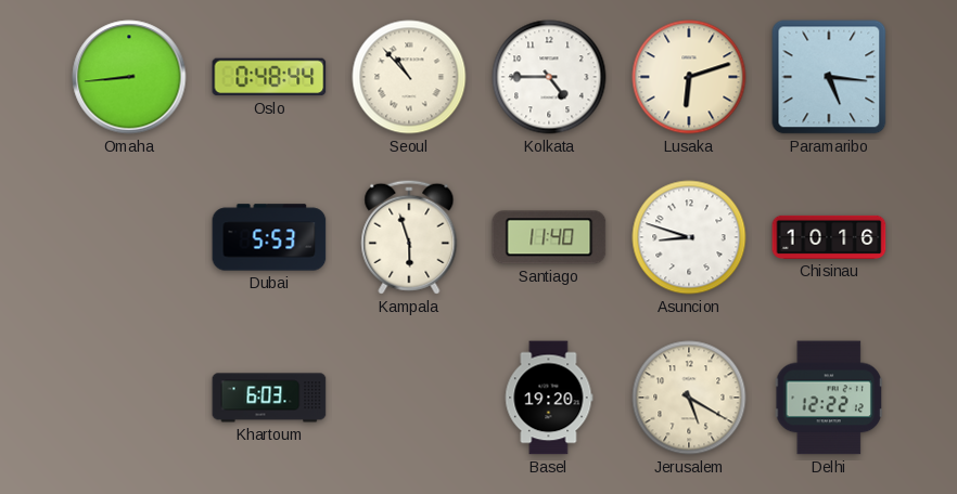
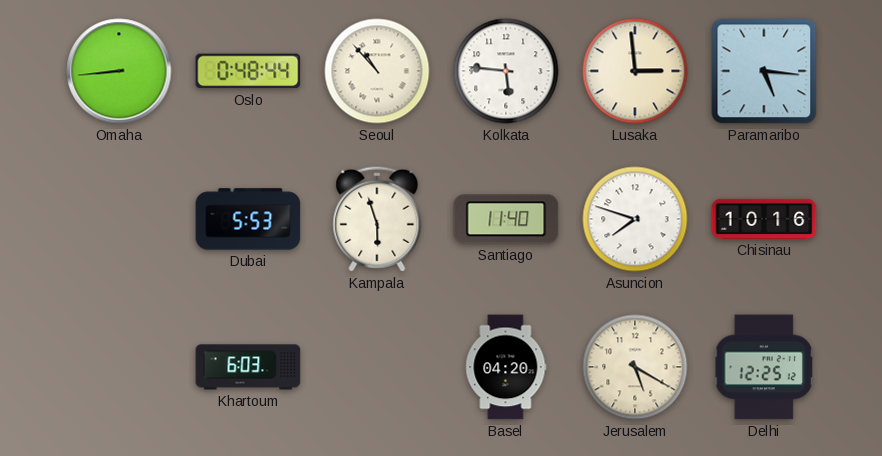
Kolkata: 4:45 -> 5:46 (506, 71)
Lusaka: 6:12 -> 2:59 (635, 71)
Asuncion: 8:48 -> 7:48 (635, 219)
Basel: 19:20 -> 04:20 (506, 367)
Delhi: 12:22 -> 12:25 (763, 367)
